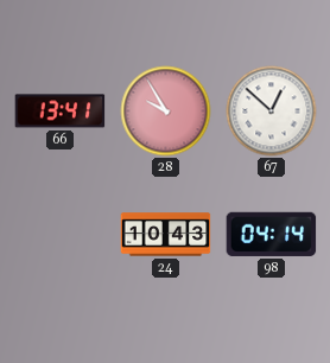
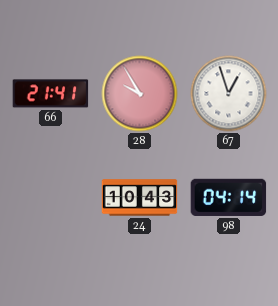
66: 13:41 -> 21:41 (51, 94)
67: 12:52 -> 12:57 (229, 94)
